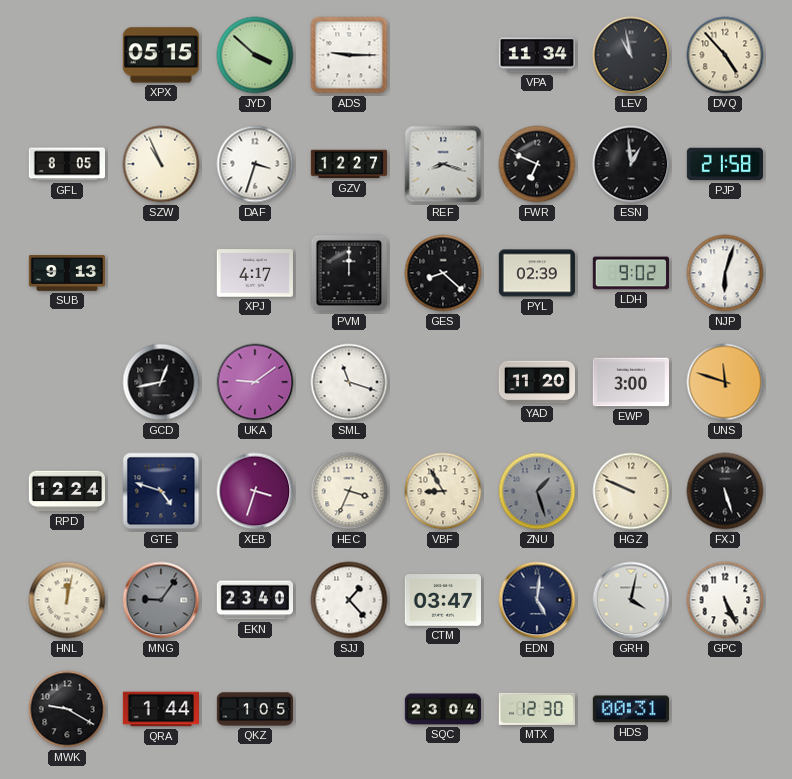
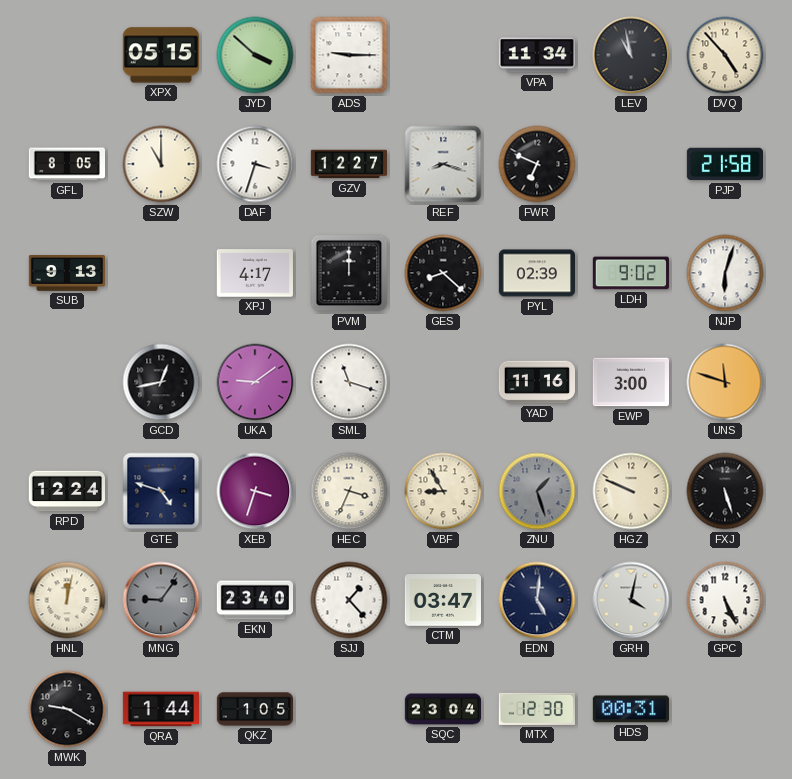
SZW: 10:56 -> 11:00 (161, 164)
ESN: 12:59 -> none (631, 164)
YAD: 11:20 -> 11:16 (536, 382)
